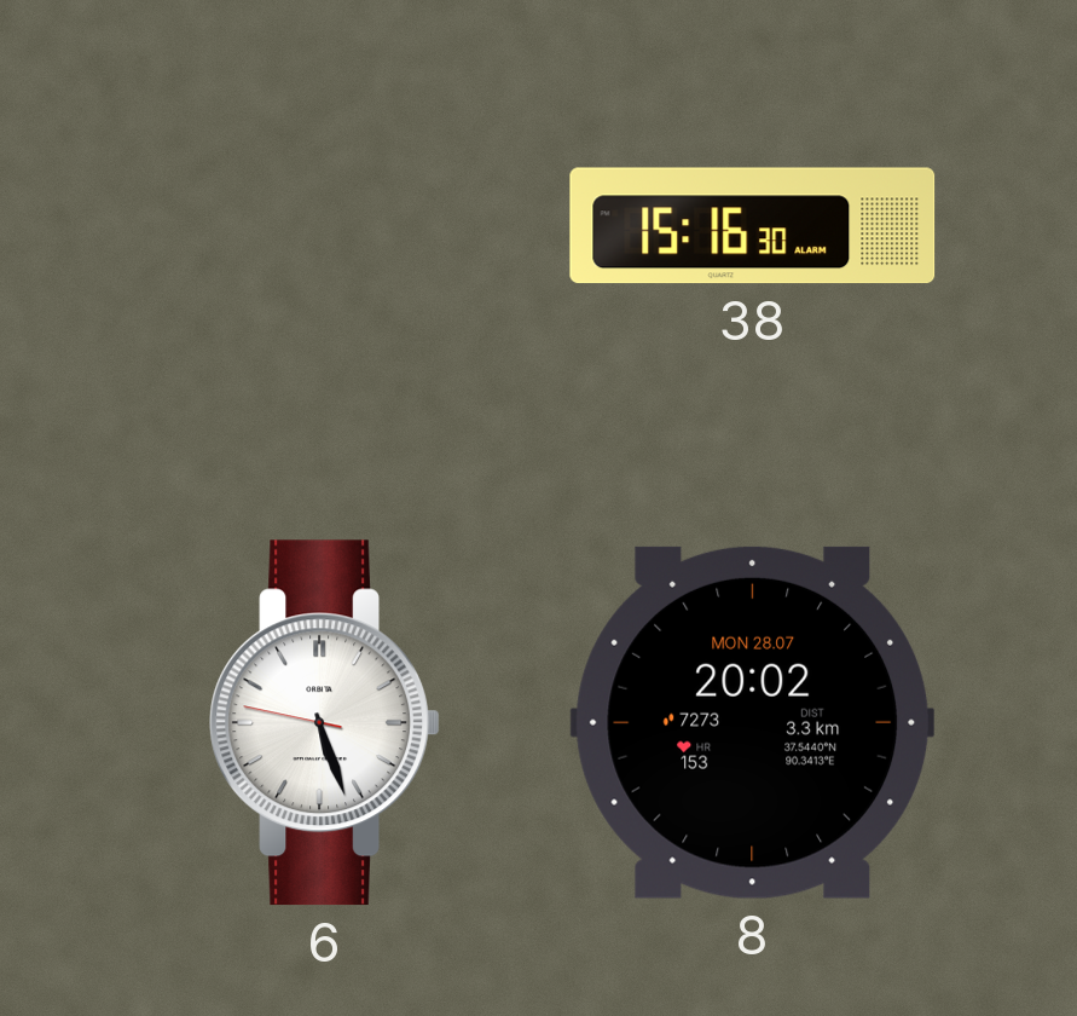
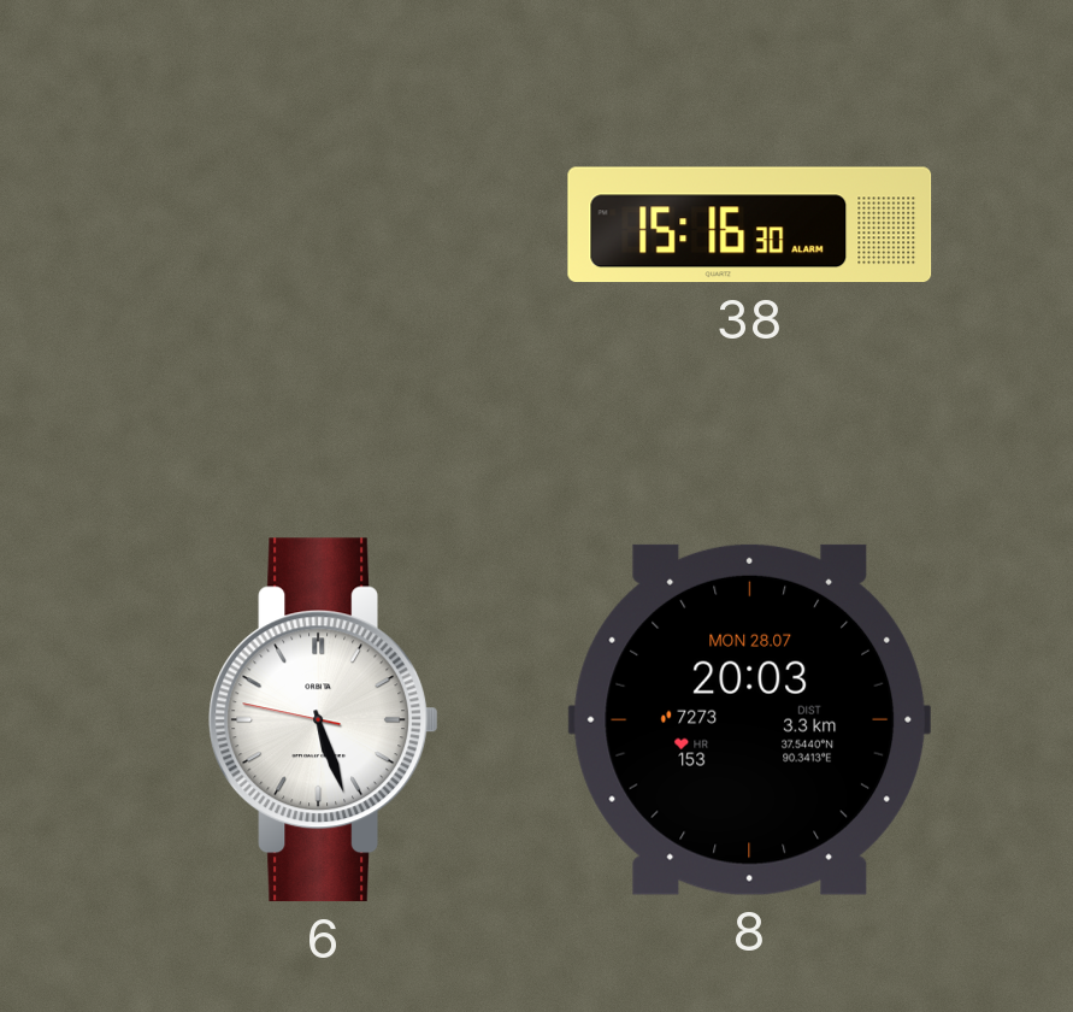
8: 20:02 -> 20:03 (750, 719)
